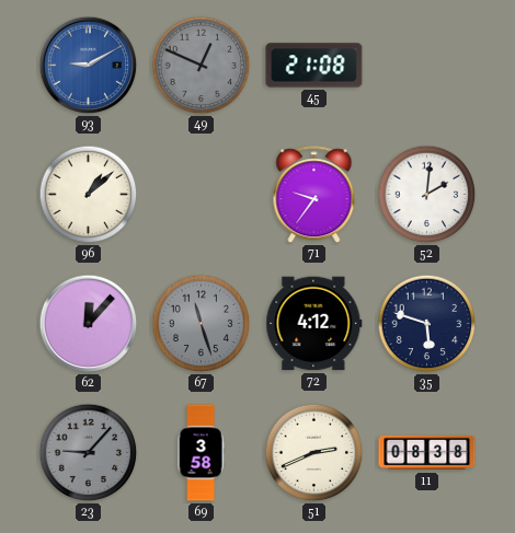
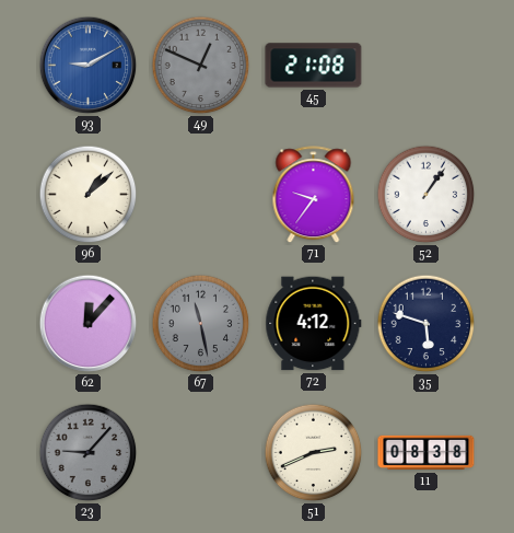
52: 2:01 -> 1:06 (427, 195)
67: 11:27 -> 11:28 (201, 324)
69: 3:58 -> none (201, 453)
